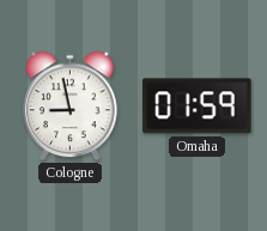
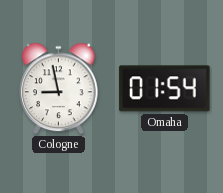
Omaha: 01:59 -> 01:54 (165, 89)
